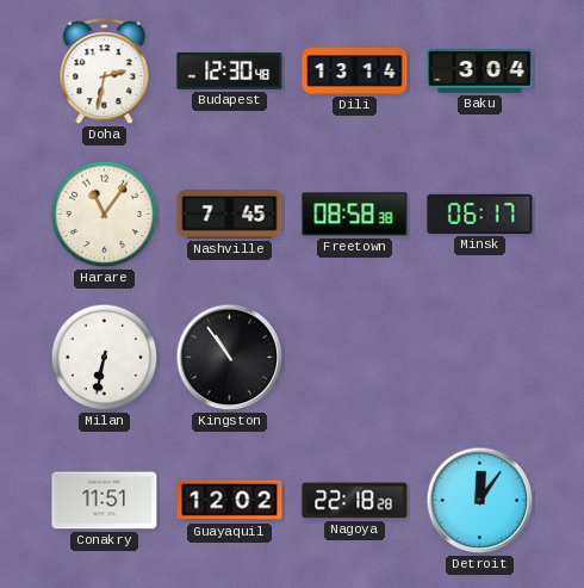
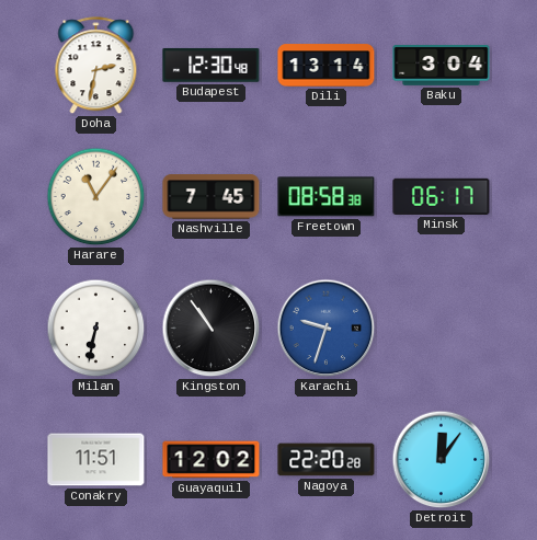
Karachi: none -> 9:33 (327, 329)
Nagoya: 22:18 -> 22:20 (327, 460)
